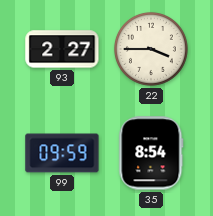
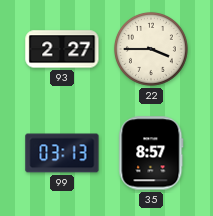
99: 09:59 -> 03:13 (62, 153)
35: 8:54 -> 8:57 (151, 153)
